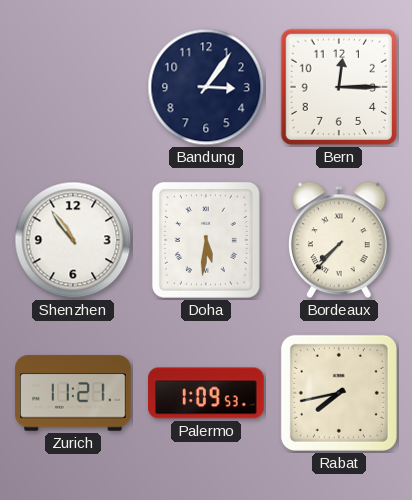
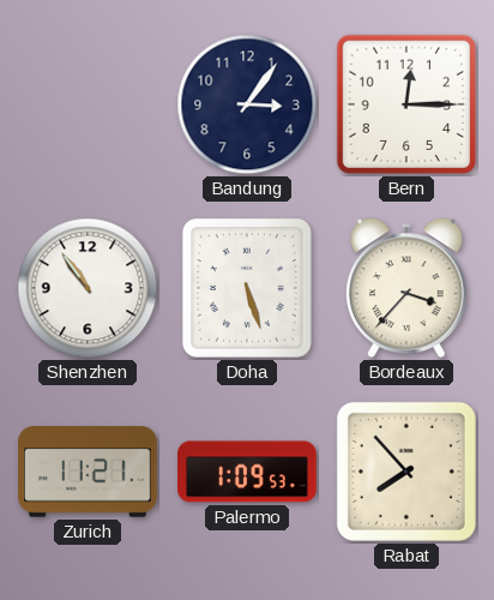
Doha: 5:31 -> 5:27 (247, 288)
Bordeaux: 7:37 -> 3:37 (408, 288)
Rabat: 7:43 -> 7:53 (406, 472)
